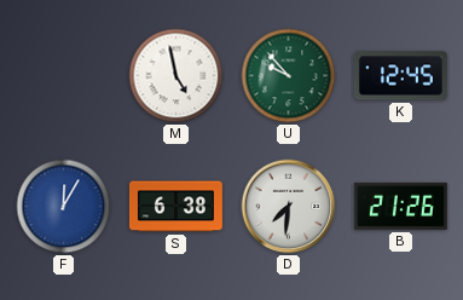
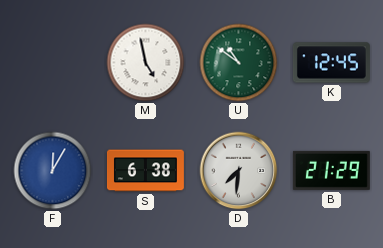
U: 9:53 -> 10:51 (239, 63)
B: 21:26 -> 21:29 (331, 170)
